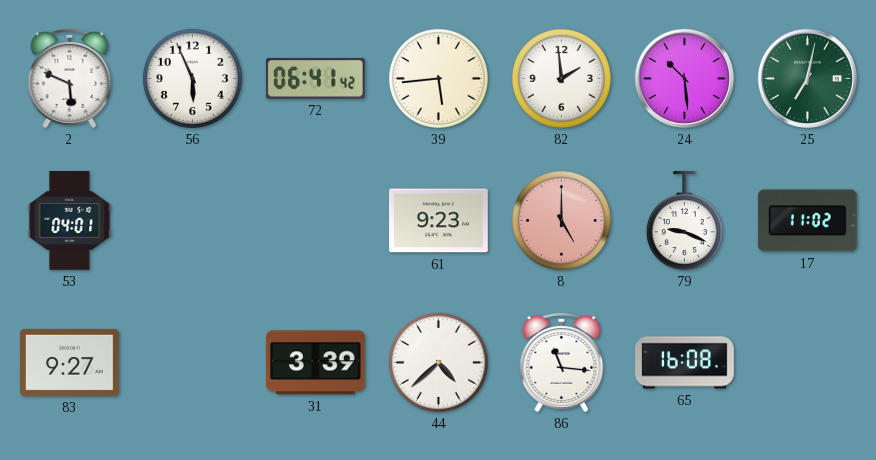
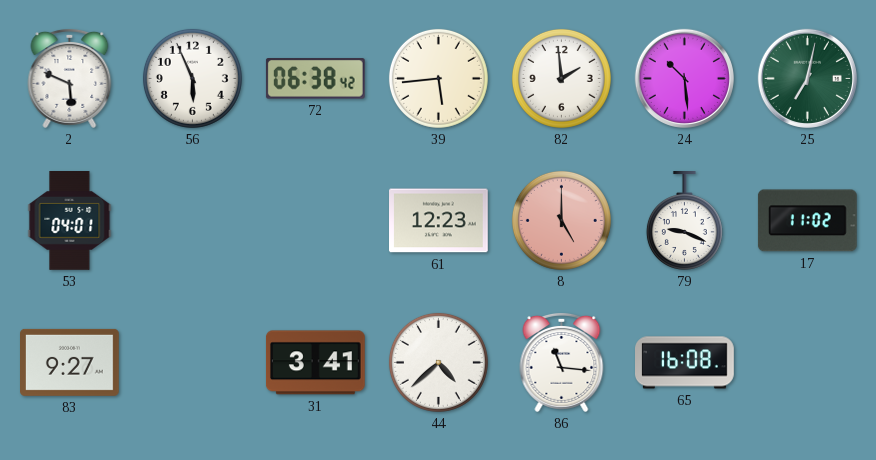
72: 06:41 -> 06:38 (315, 79)
61: 9:23 -> 12:23 (439, 221)
31: 3:39 -> 3:41 (315, 363)
